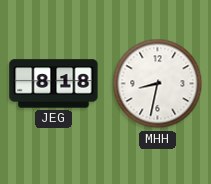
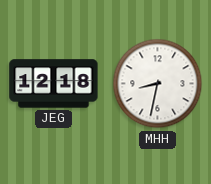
JEG: 8:18 -> 12:18 (54, 84)
